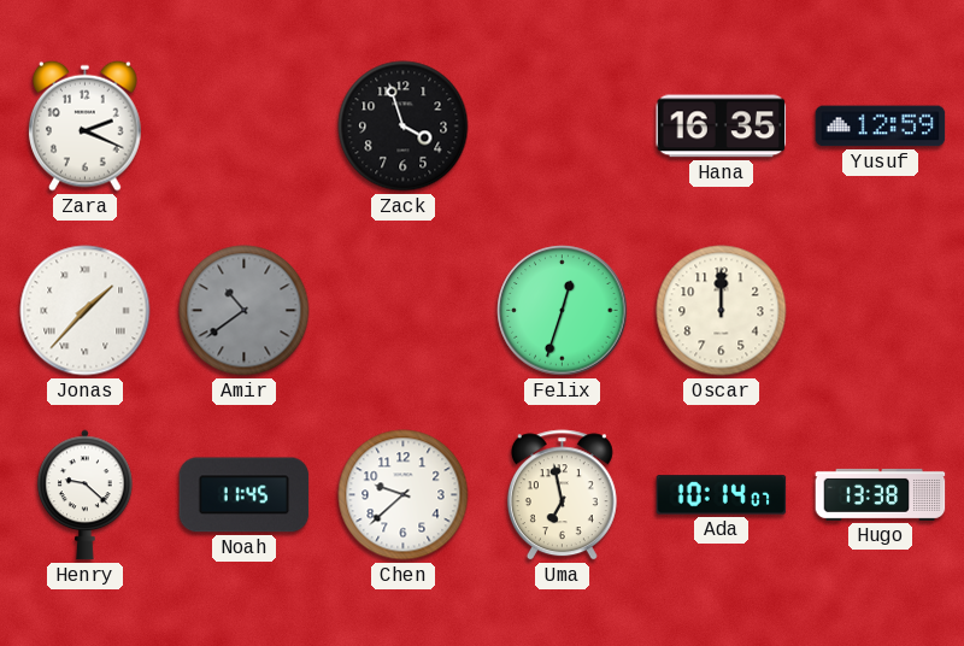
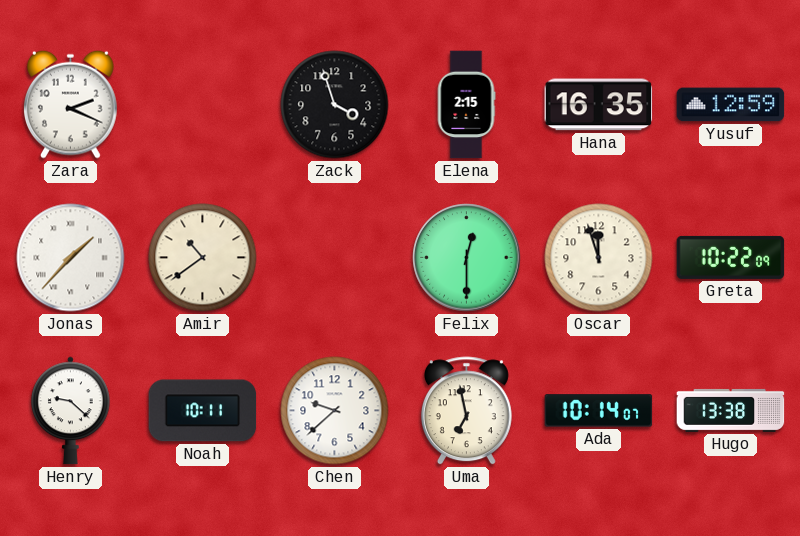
Elena: none -> 2:15 (466, 105)
Amir dial: grey -> cream (203, 258)
Felix: 12:33 -> 12:30 (467, 258)
Oscar: 12:00 -> 11:57 (599, 258)
Greta: none -> 10:22 (731, 257)
Noah: 11:45 -> 10:11 (203, 411)
